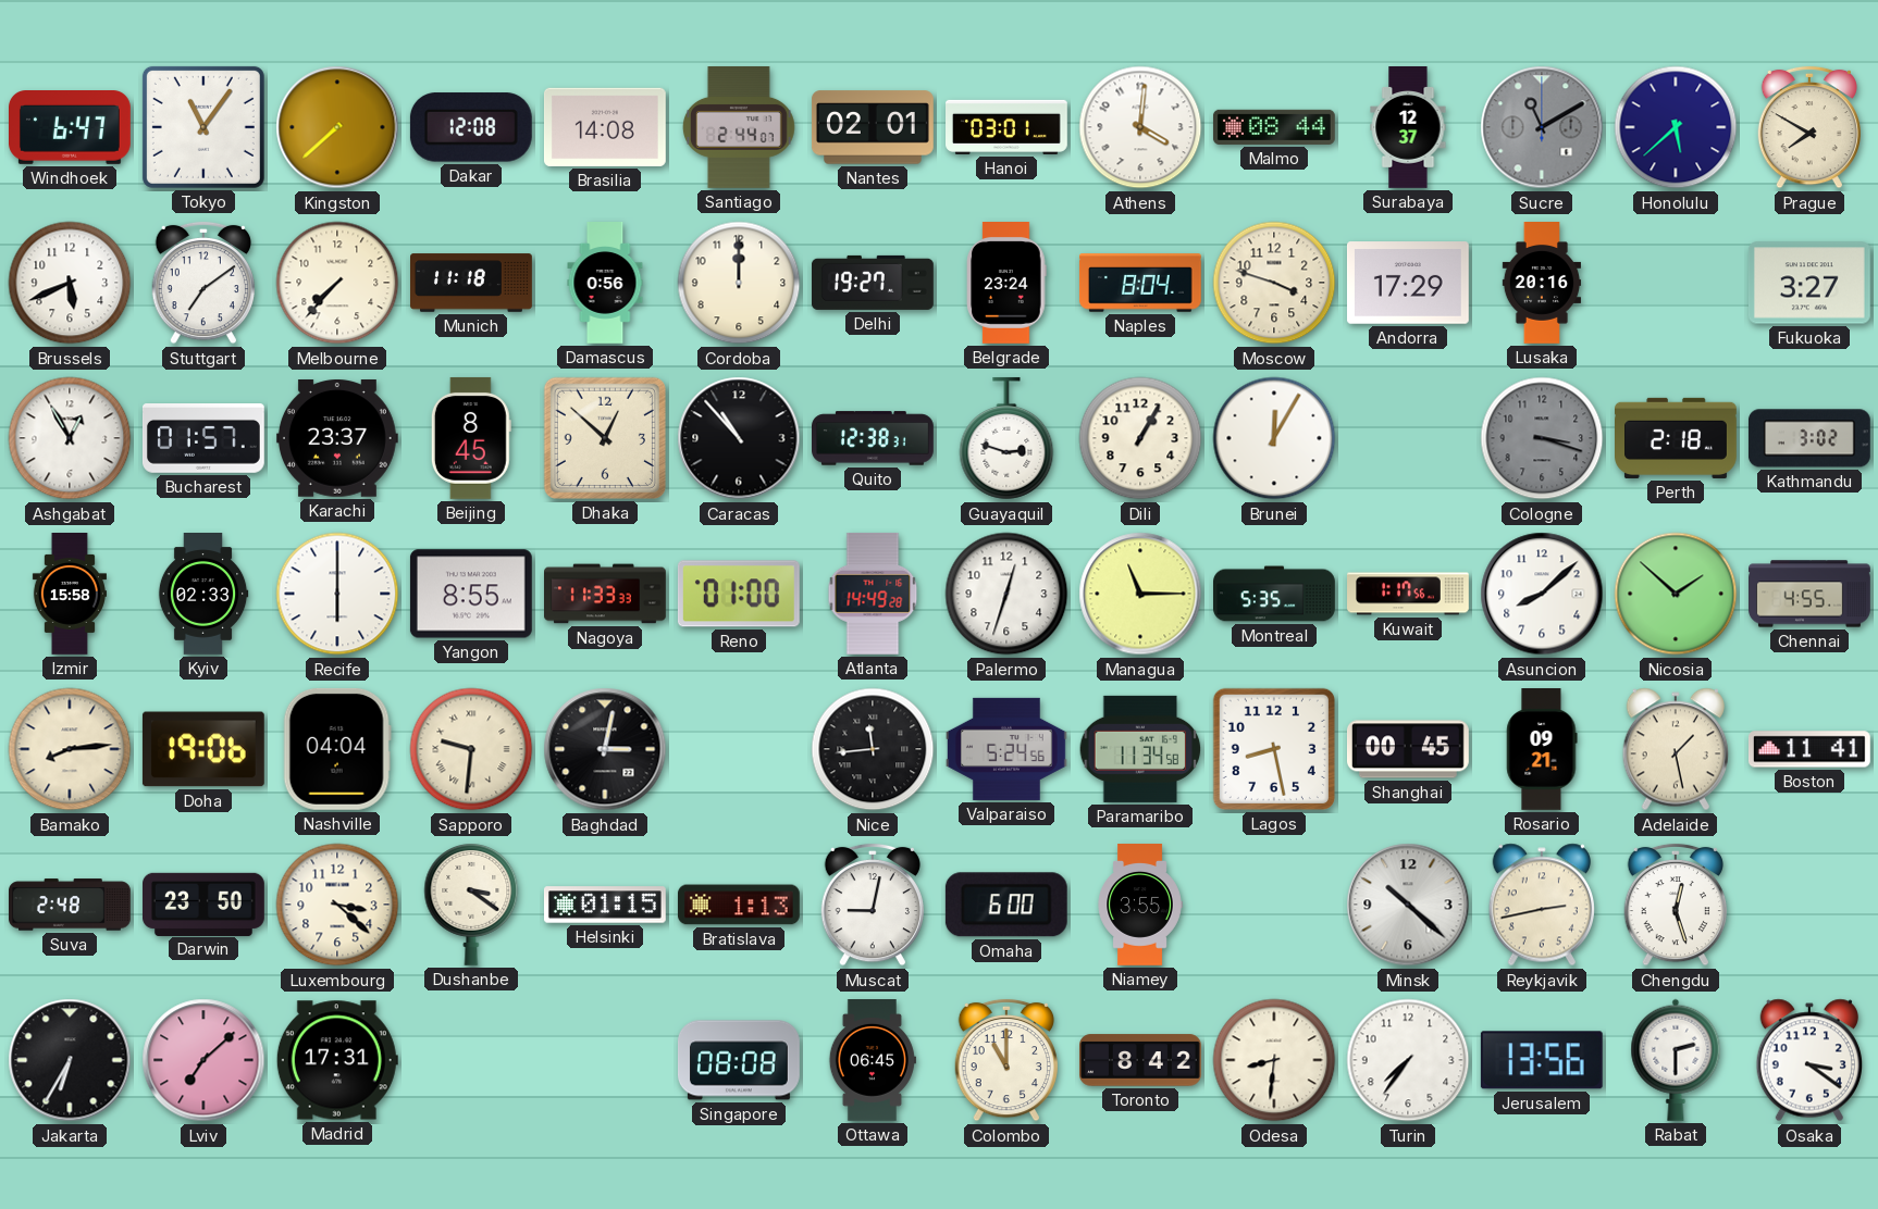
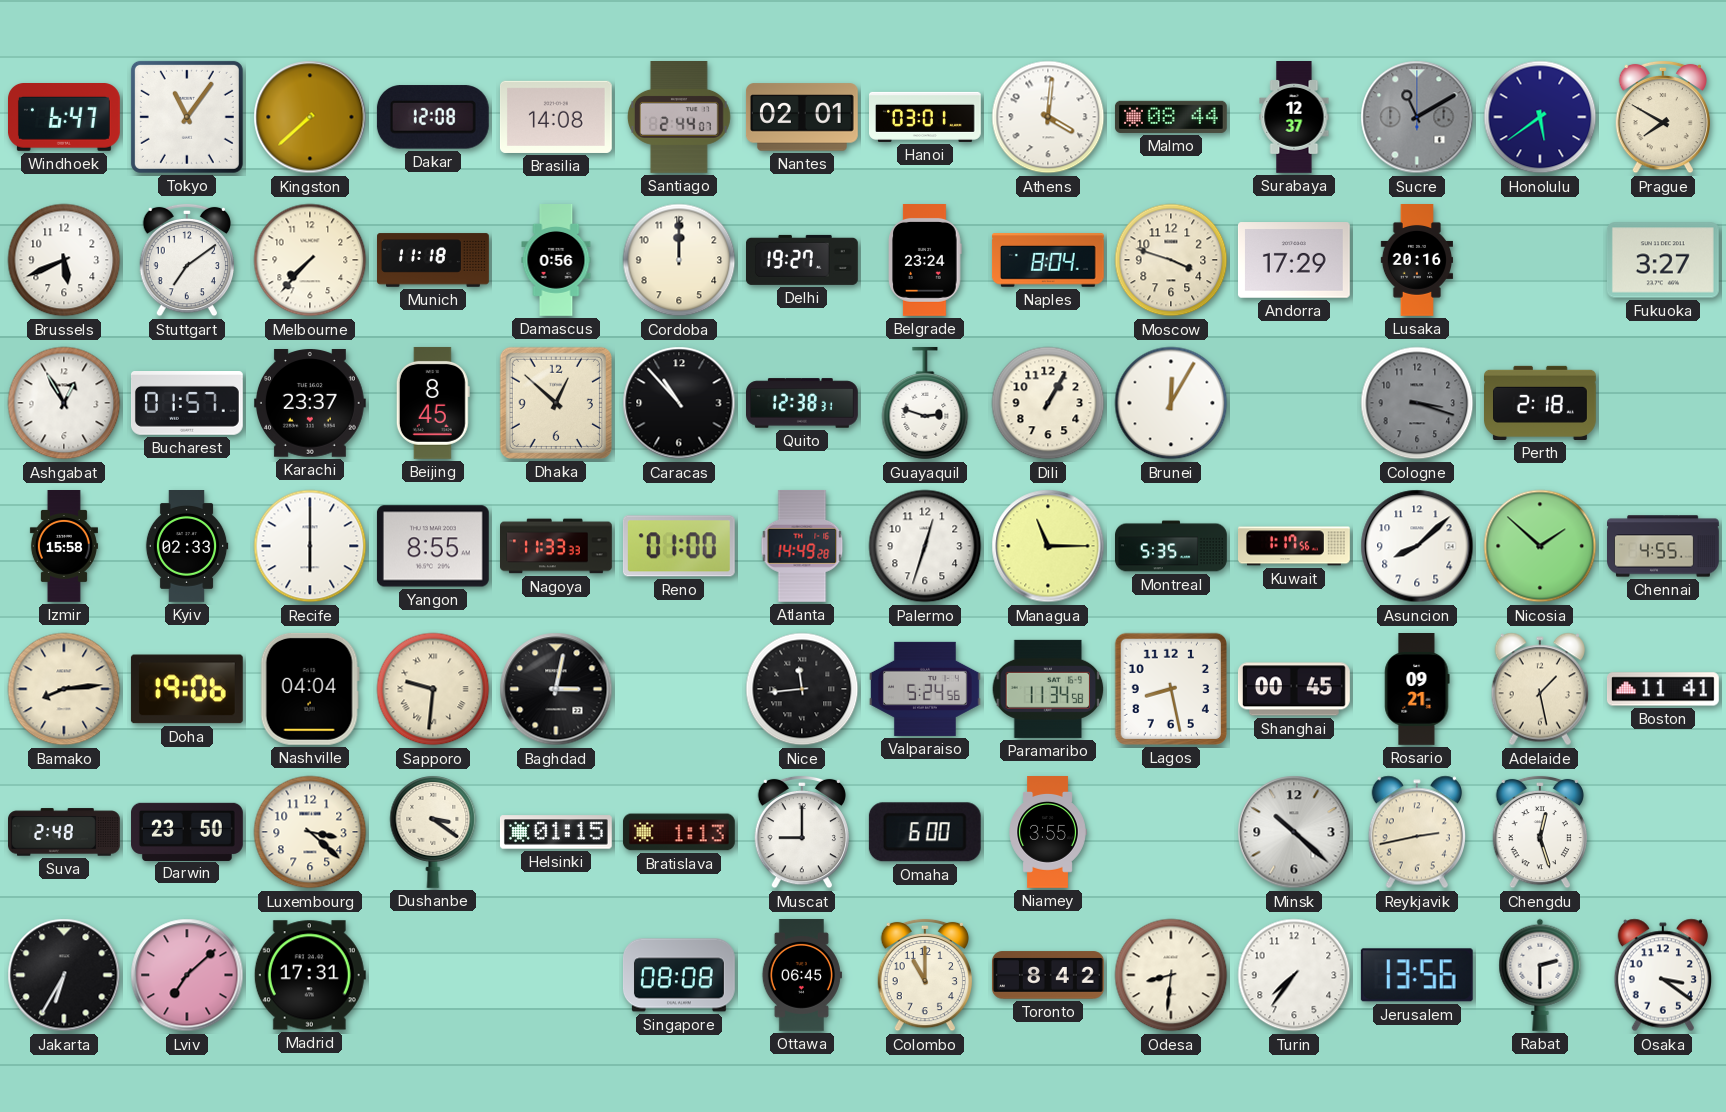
Honolulu: 5:38 -> 5:39 (1540, 117)
Kathmandu: 3:02 -> none (1809, 438)
Muscat: 9:02 -> 9:00 (801, 832)
